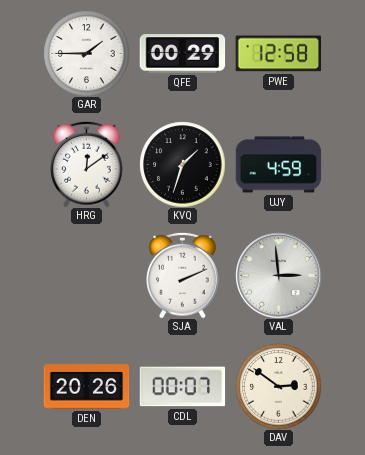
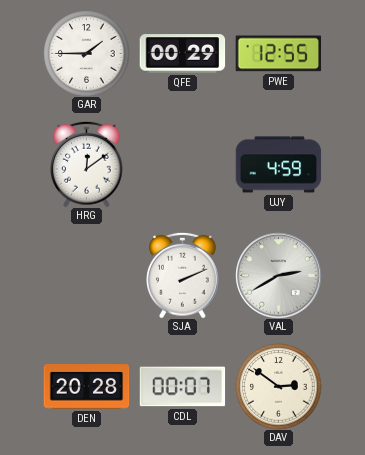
PWE: 12:58 -> 12:55 (278, 54)
KVQ: 1:33 -> none (182, 164)
VAL: 2:59 -> 2:40 (278, 275)
DEN: 20:26 -> 20:28 (86, 387)
